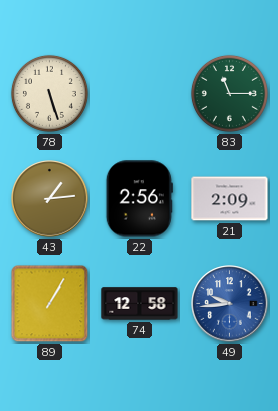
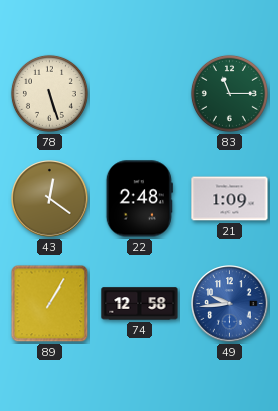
43: 1:14 -> 12:21 (50, 199)
22: 2:56 -> 2:48 (139, 199)
21: 2:09 -> 1:09 (230, 199)
